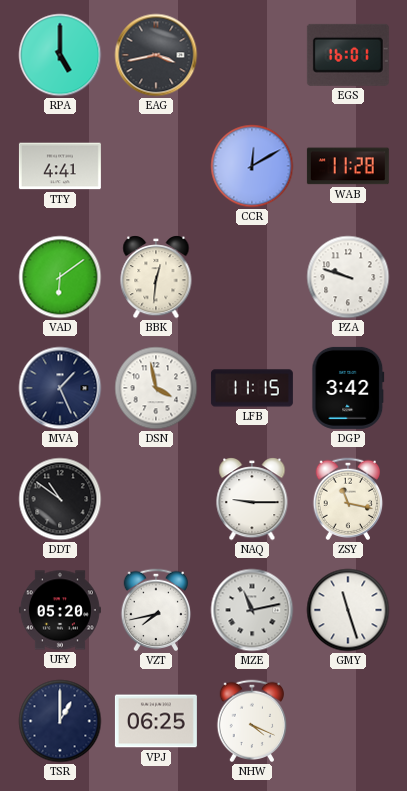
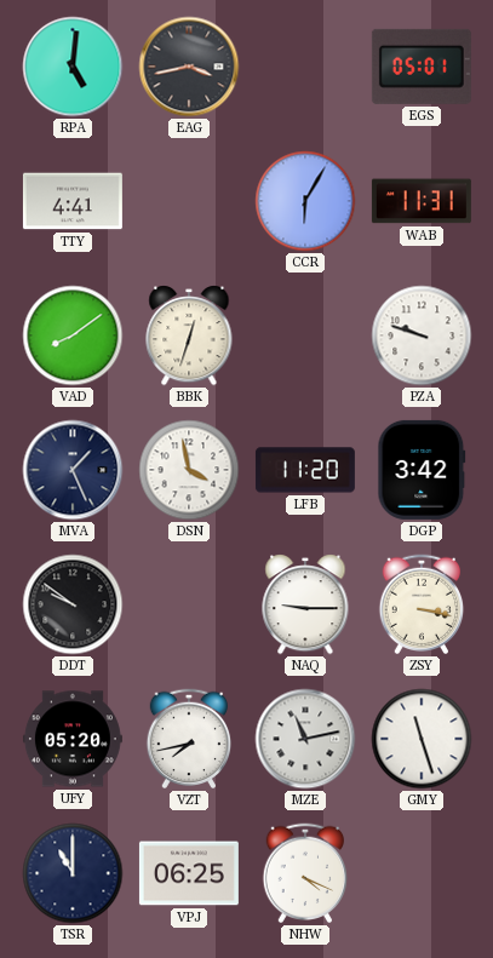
RPA: 5:00 -> 5:01 (73, 67)
EGS: 16:01 -> 05:01 (422, 67)
CCR: 12:10 -> 6:05 (305, 201)
WAB: 11:28 -> 11:31 (422, 201)
VAD: 6:09 -> 8:09 (73, 335)
BBK: 12:31 -> 12:33 (189, 335)
LFB: 11:15 -> 11:20 (305, 470)
DDT: 10:51 -> 9:51 (73, 604)
ZSY: 11:17 -> 3:17 (422, 604)
TSR: 1:00 -> 11:00 (73, 873)
